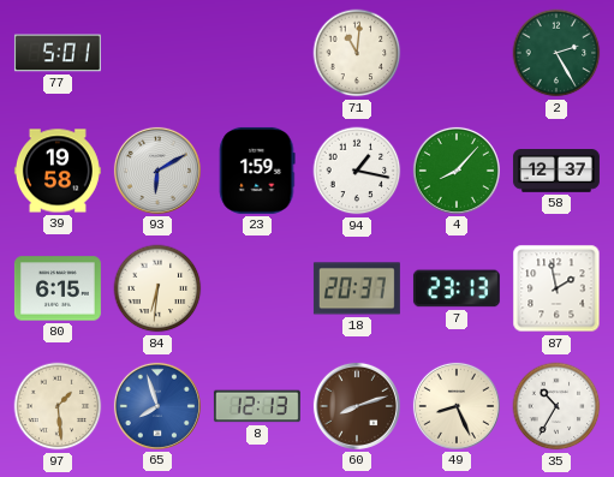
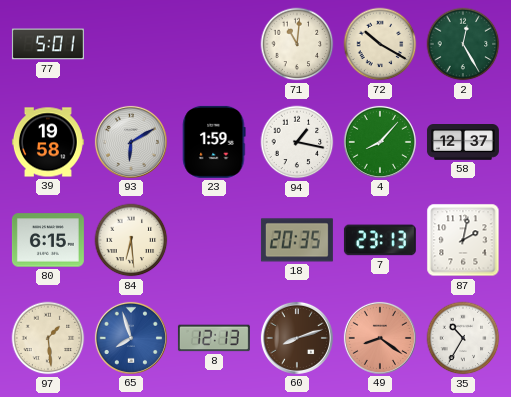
72: none -> 10:20 (380, 44)
2: 2:25 -> 12:25 (463, 44)
84: 6:31 -> 6:29 (131, 240)
18: 20:37 -> 20:35 (297, 240)
87: 1:58 -> 2:02 (463, 240)
49: 8:26 -> 8:21 (380, 338)
49 dial: cream -> salmon (380, 338)
